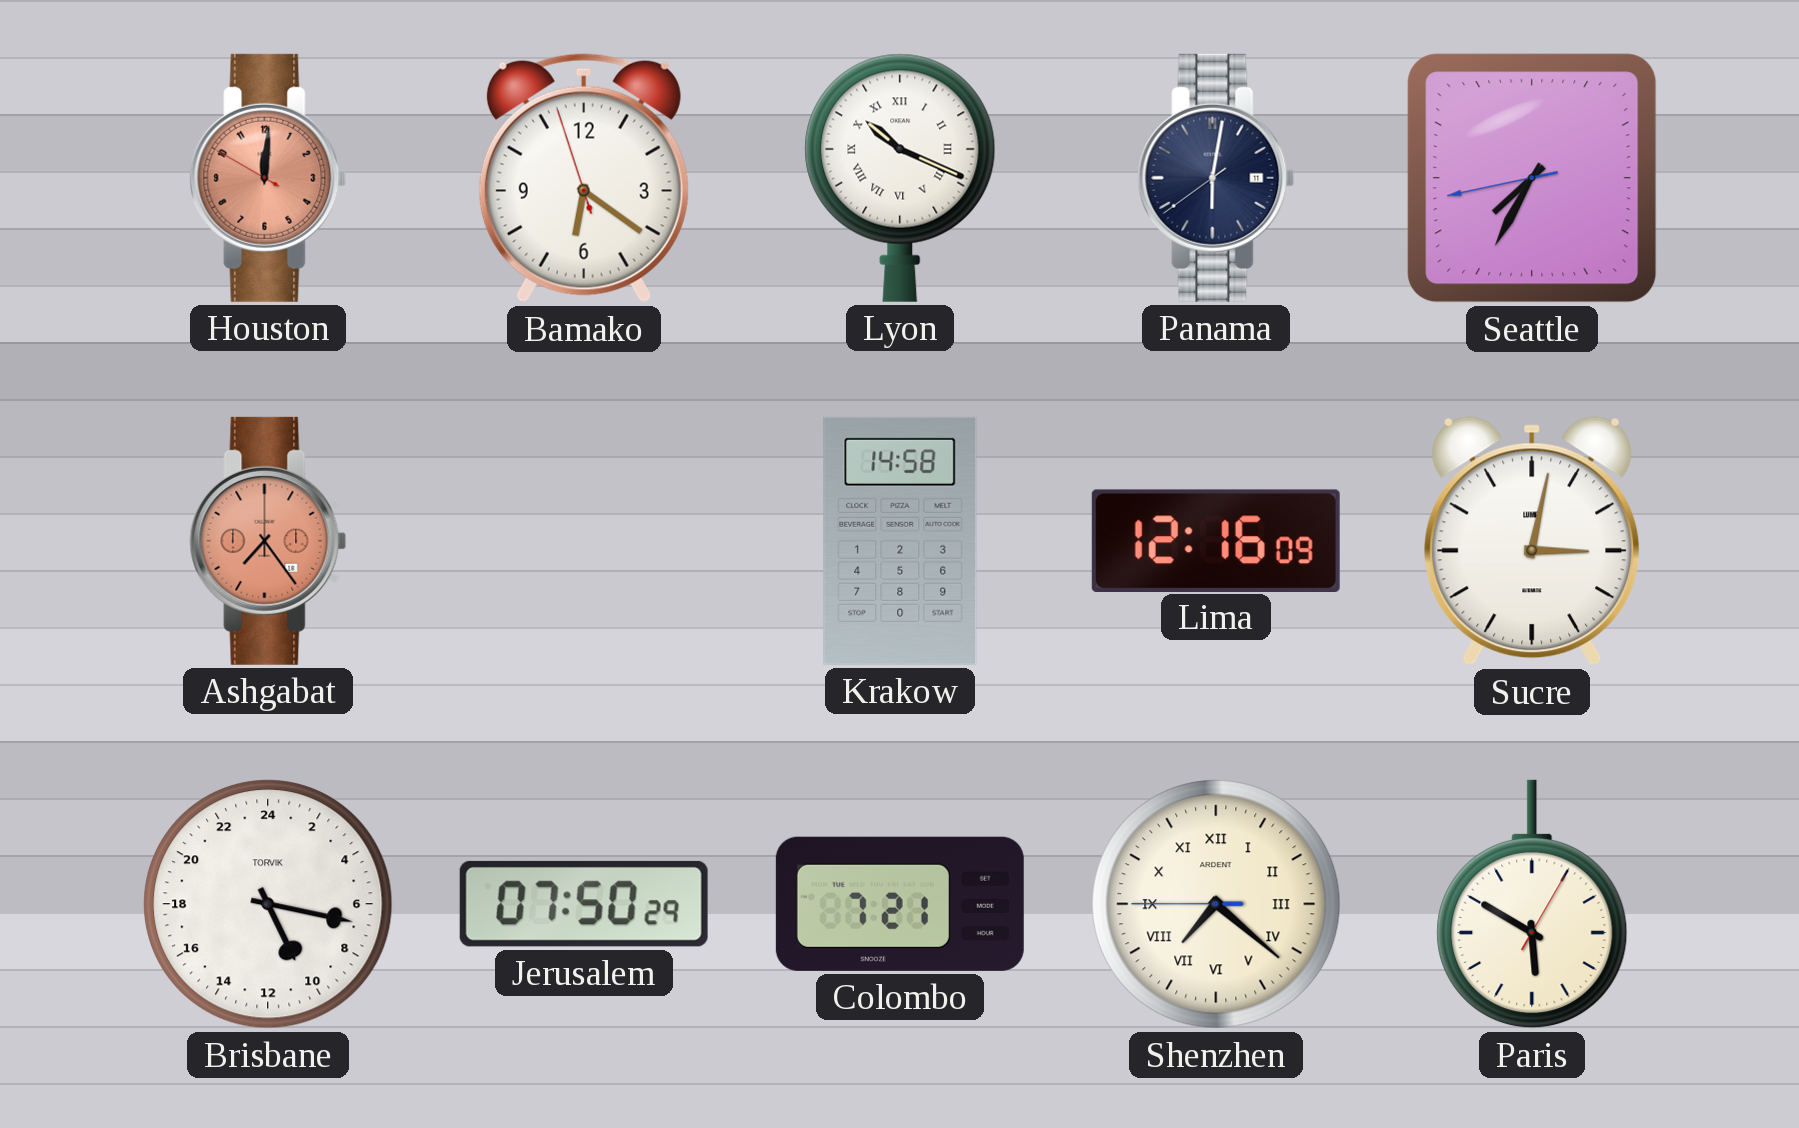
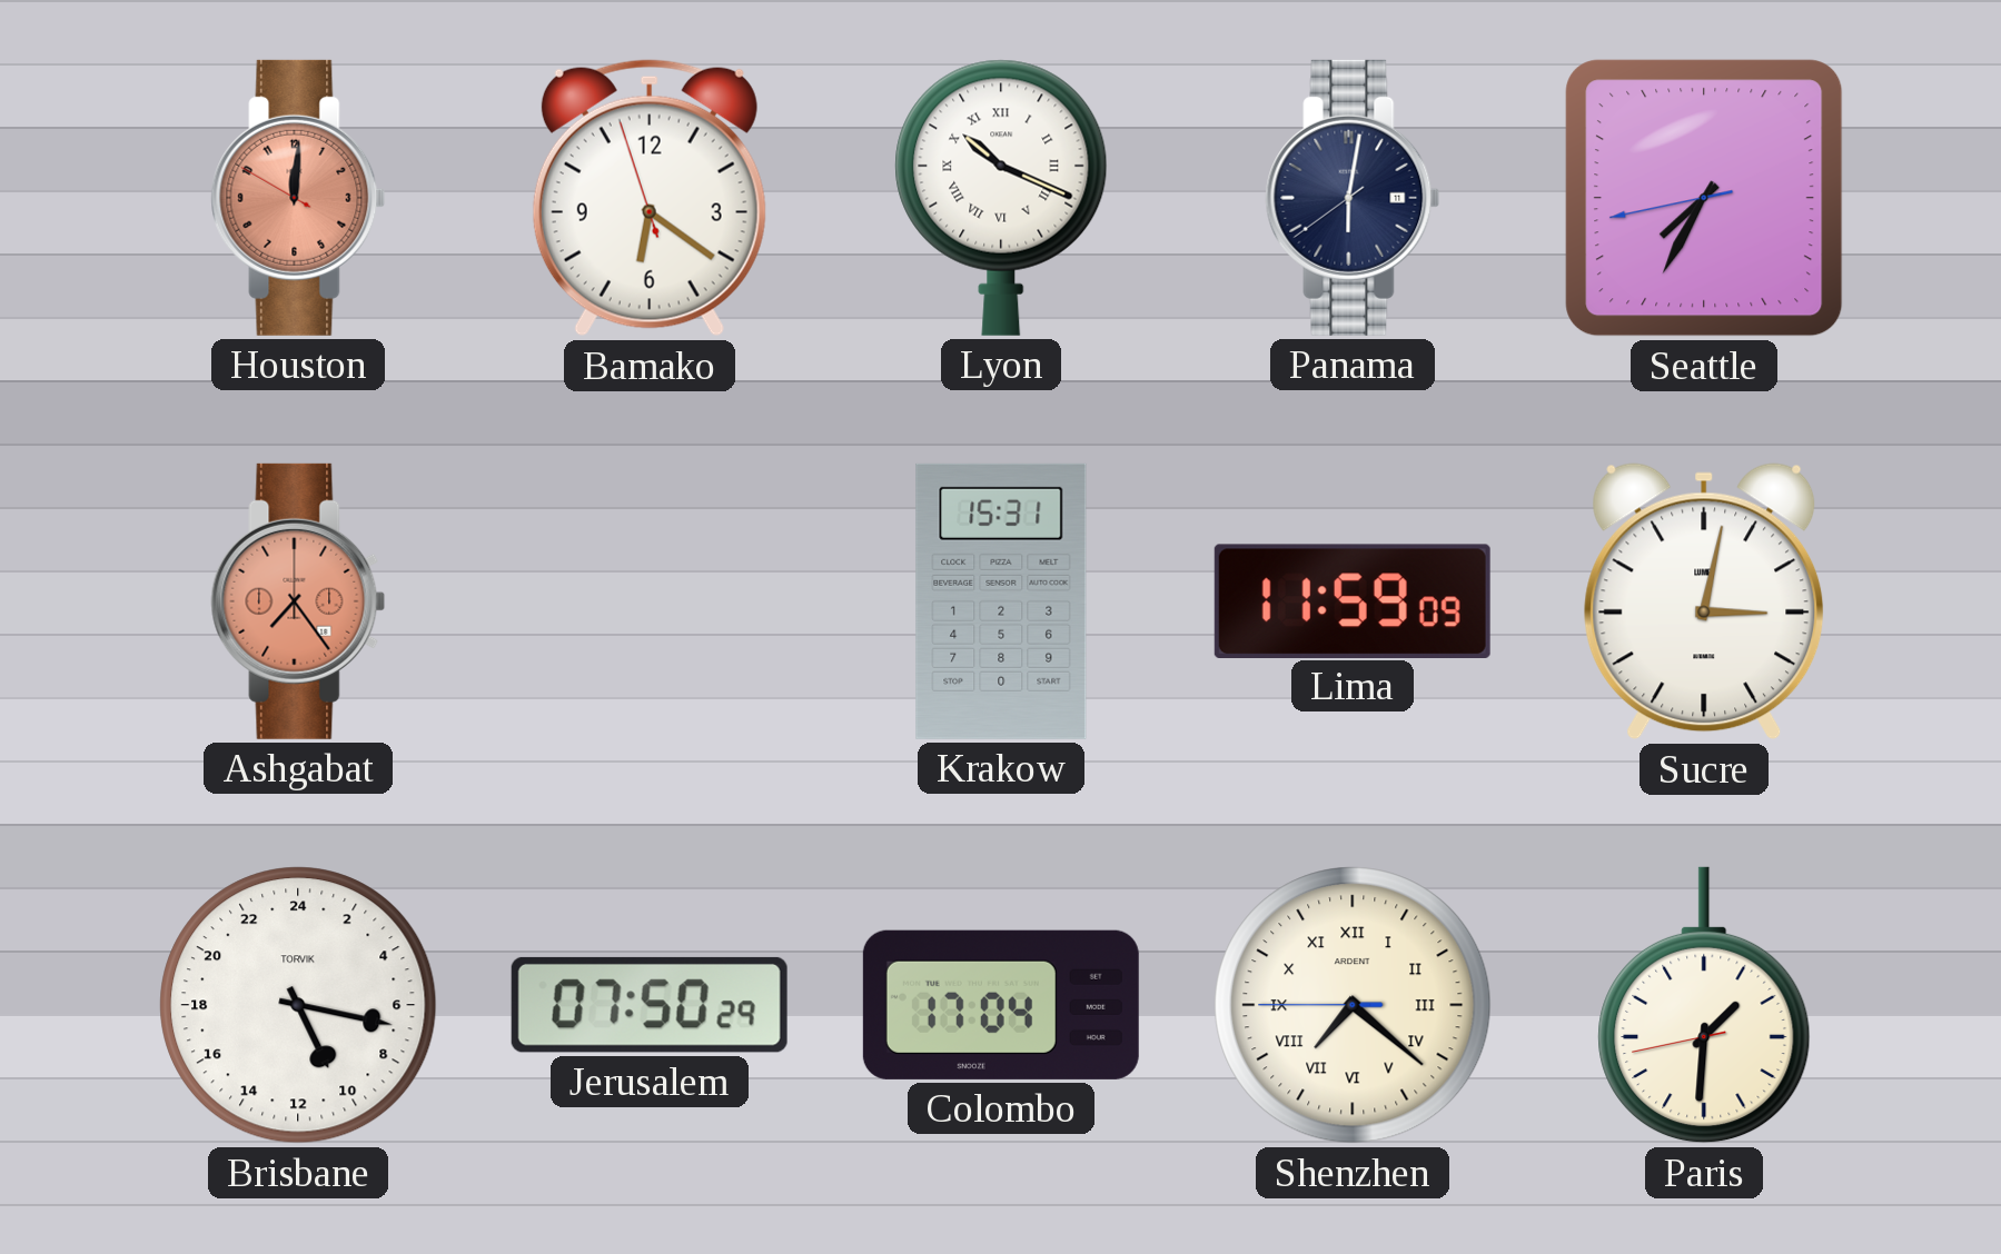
Krakow: 14:58 -> 15:31 (1001, 601)
Lima: 12:16 -> 11:59 (1353, 600)
Colombo: 7:21 -> 17:04 (1001, 1005)
Paris: 5:50 -> 1:30 (1704, 1005)
